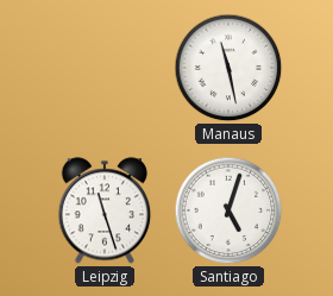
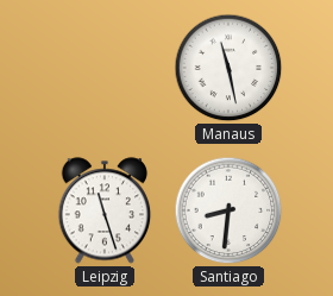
Santiago: 5:03 -> 8:31 (228, 210)
